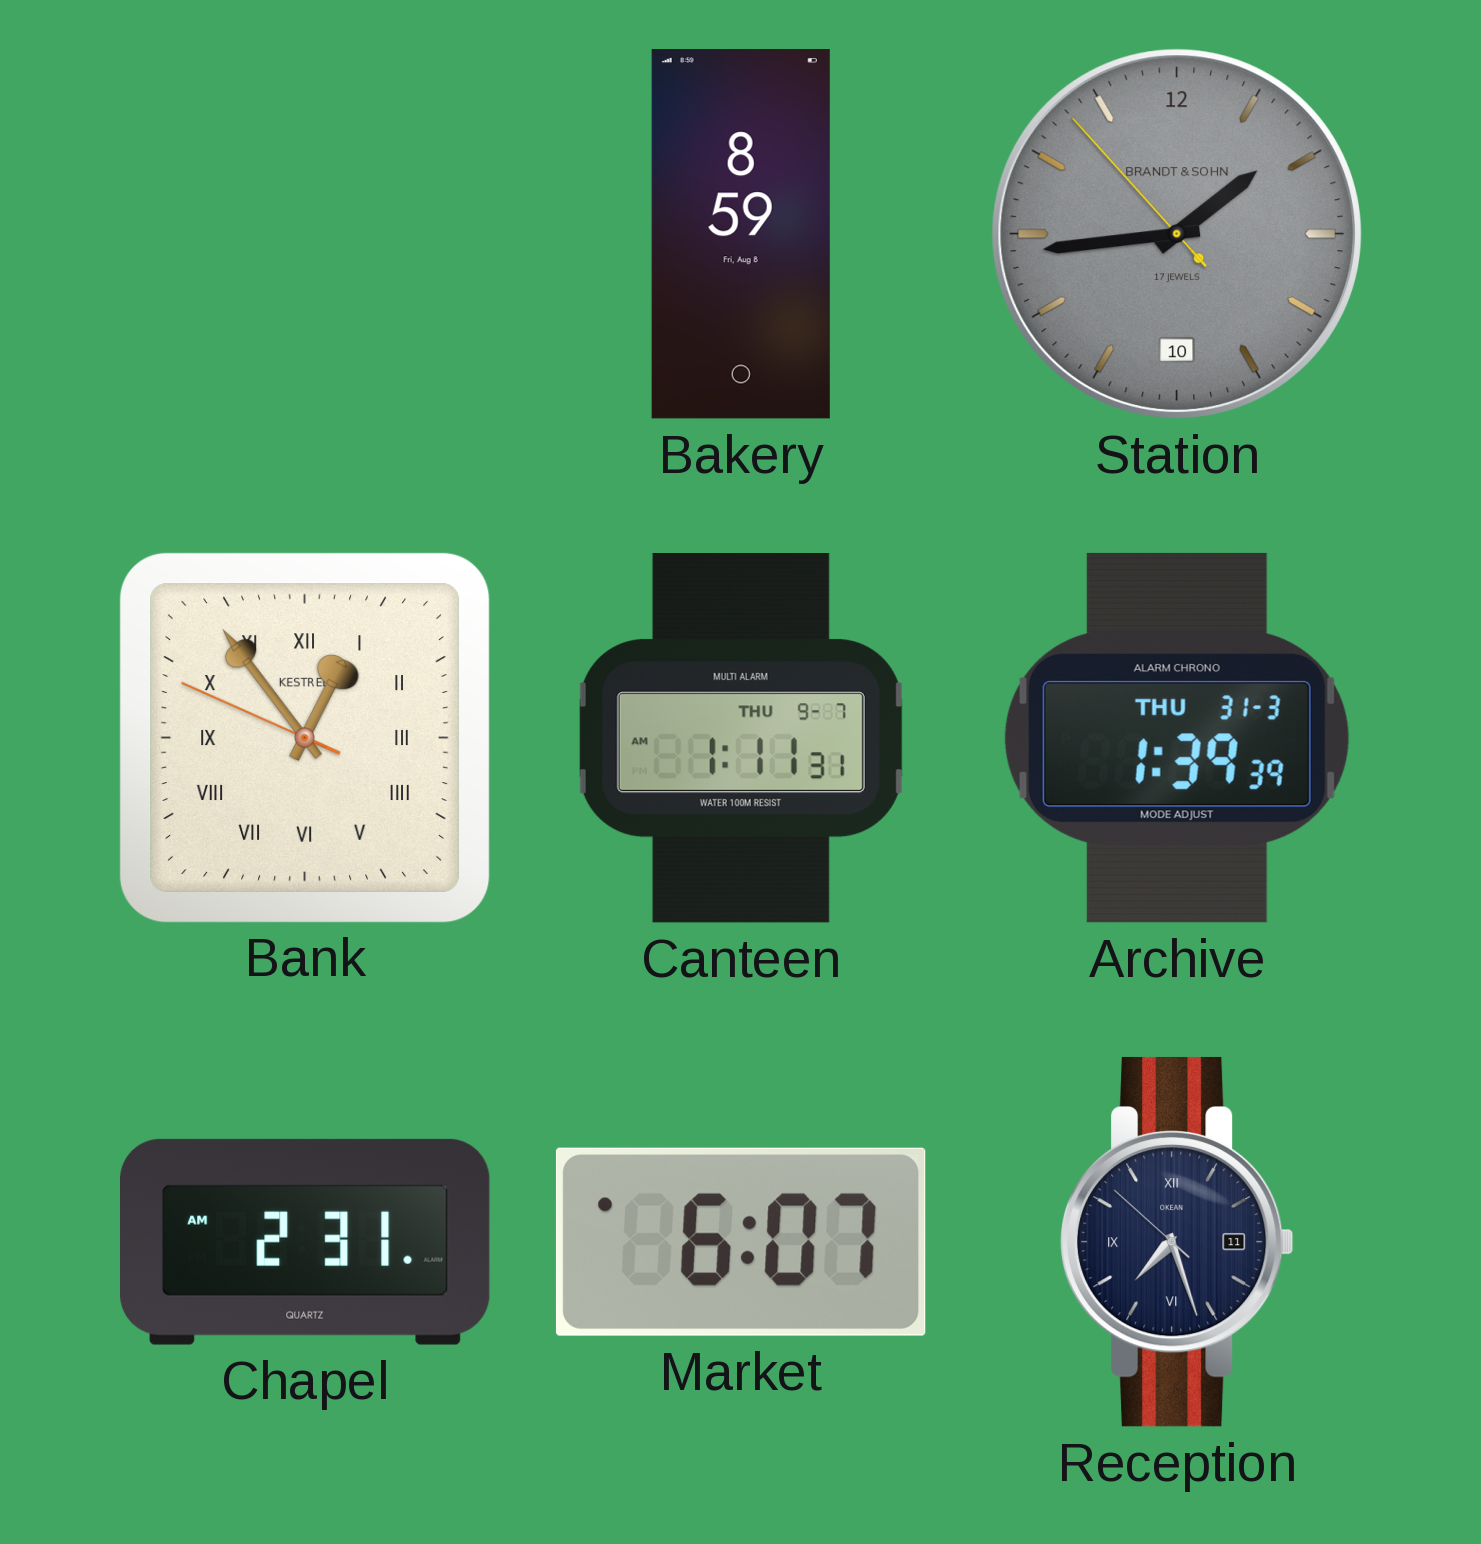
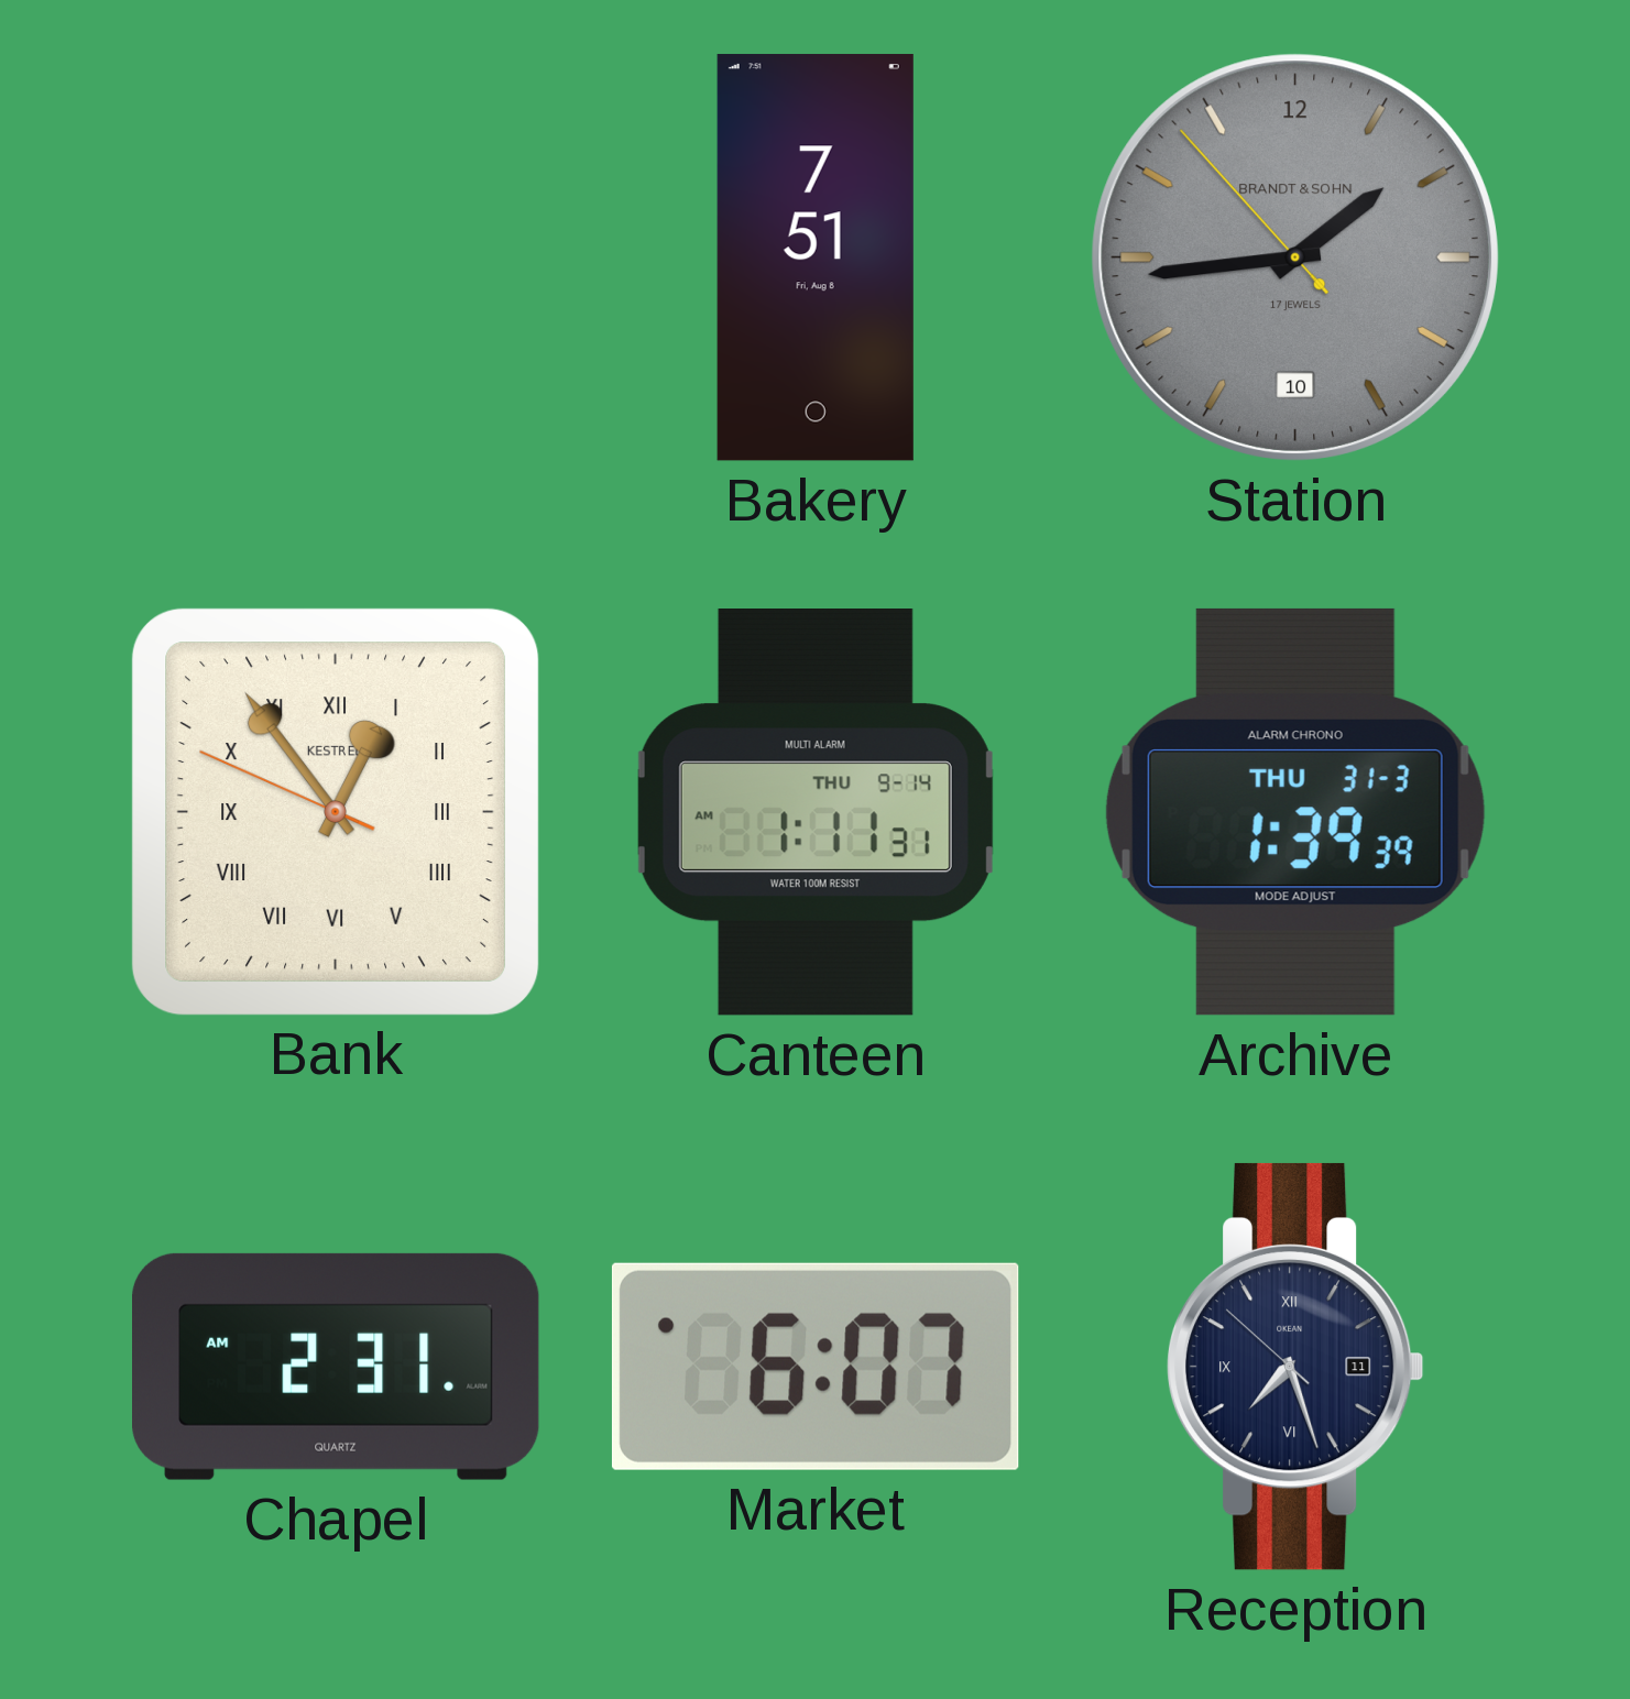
Bakery: 8:59 -> 7:51 (816, 259)
Canteen date: THU 9-7 -> THU 9-14 (816, 813)
